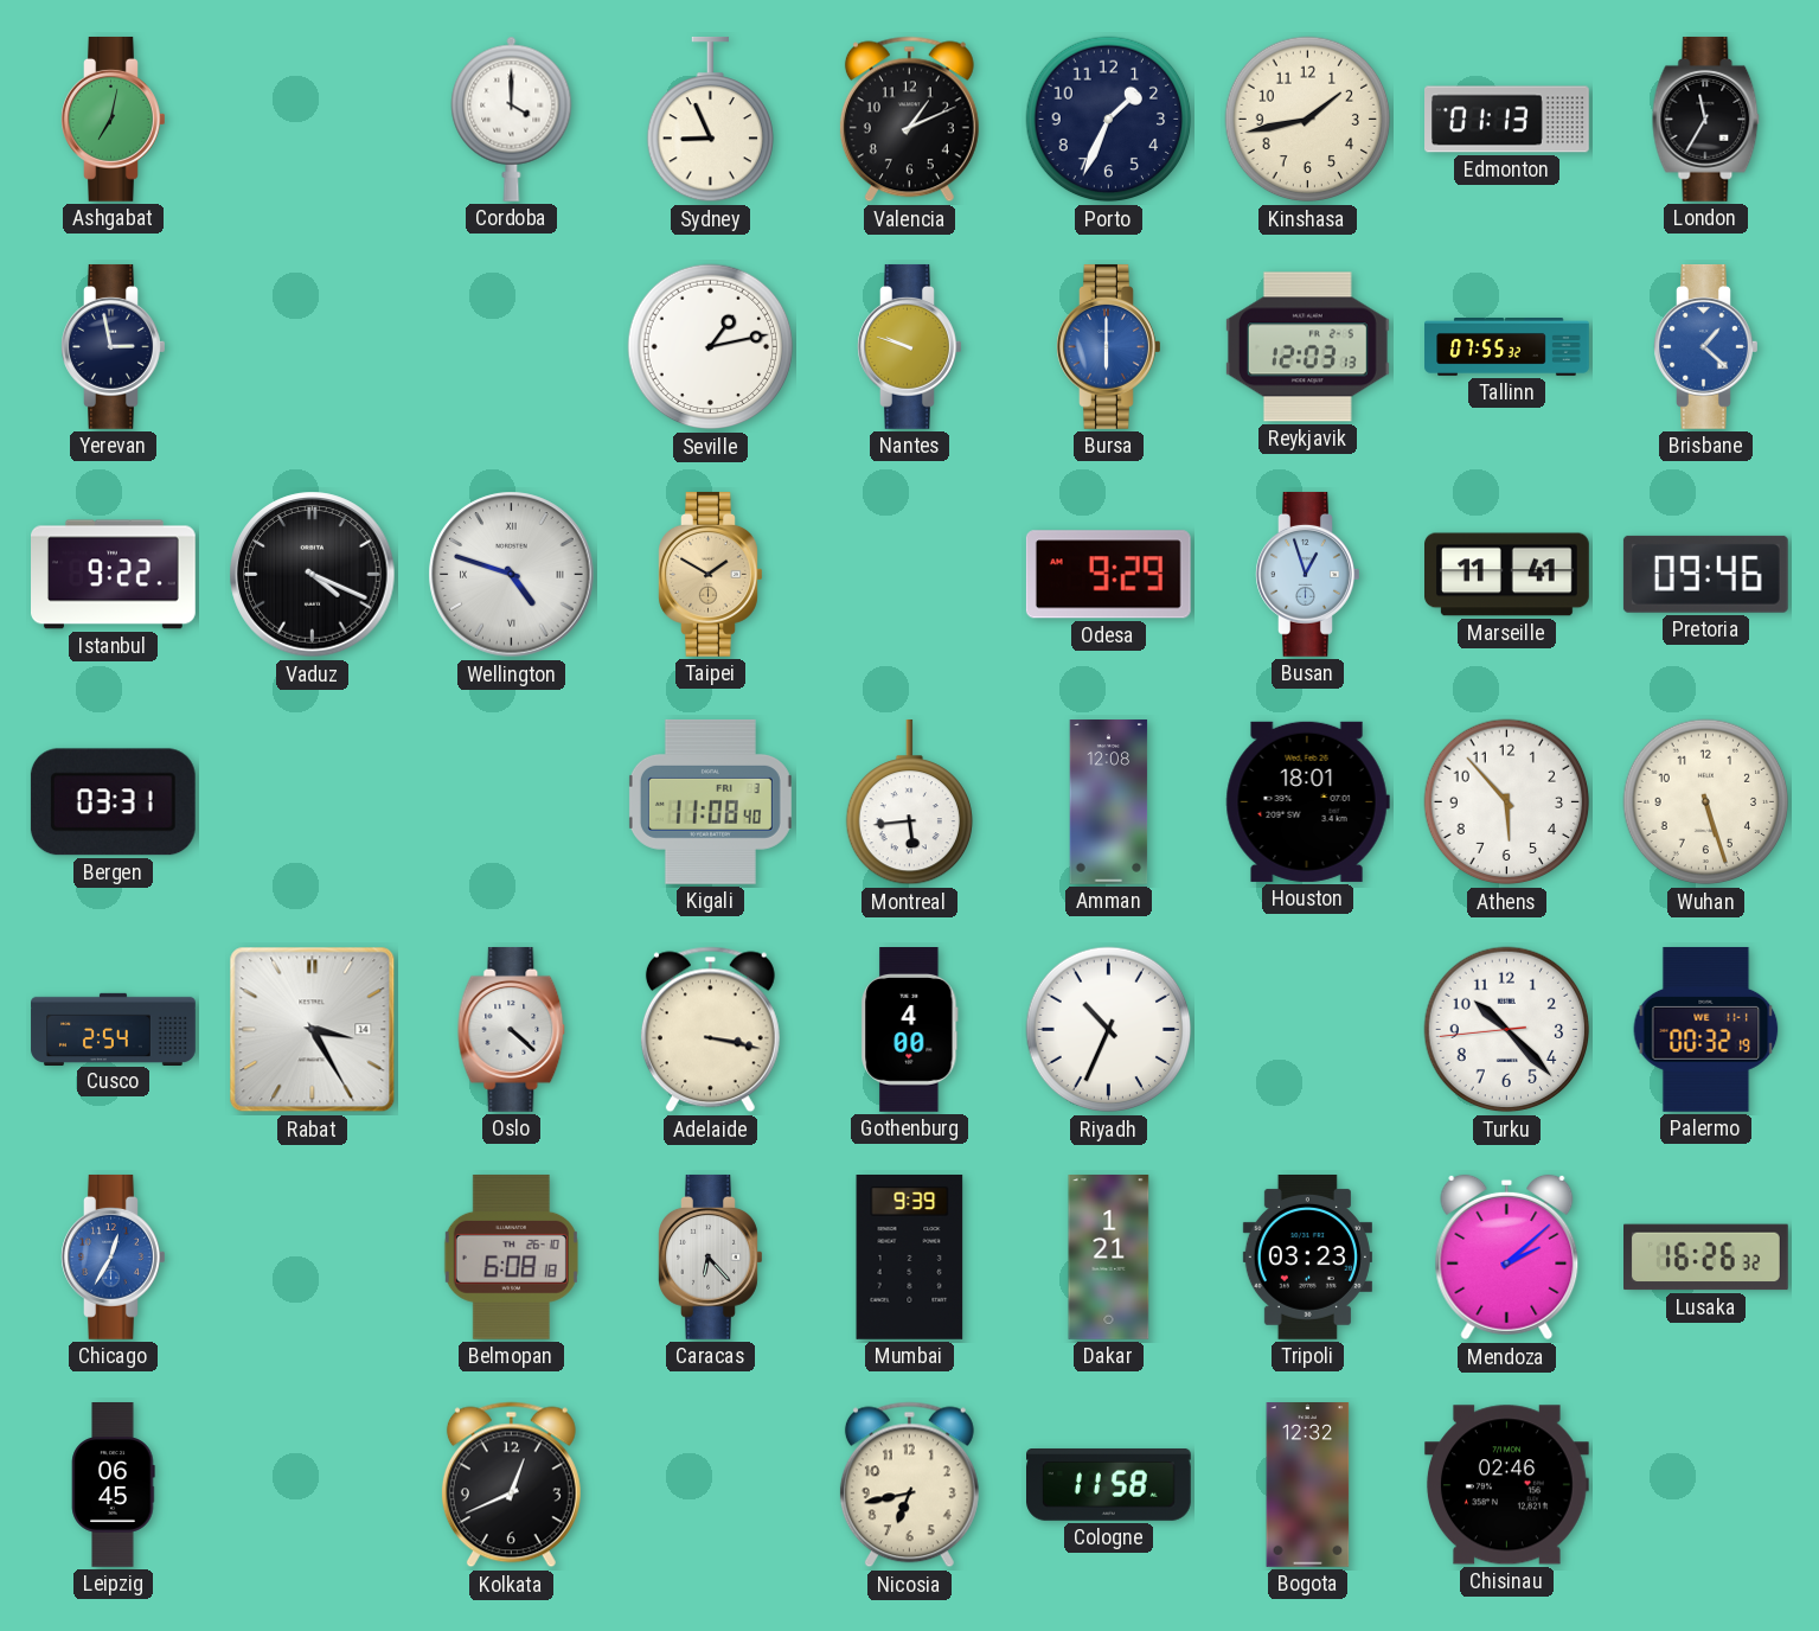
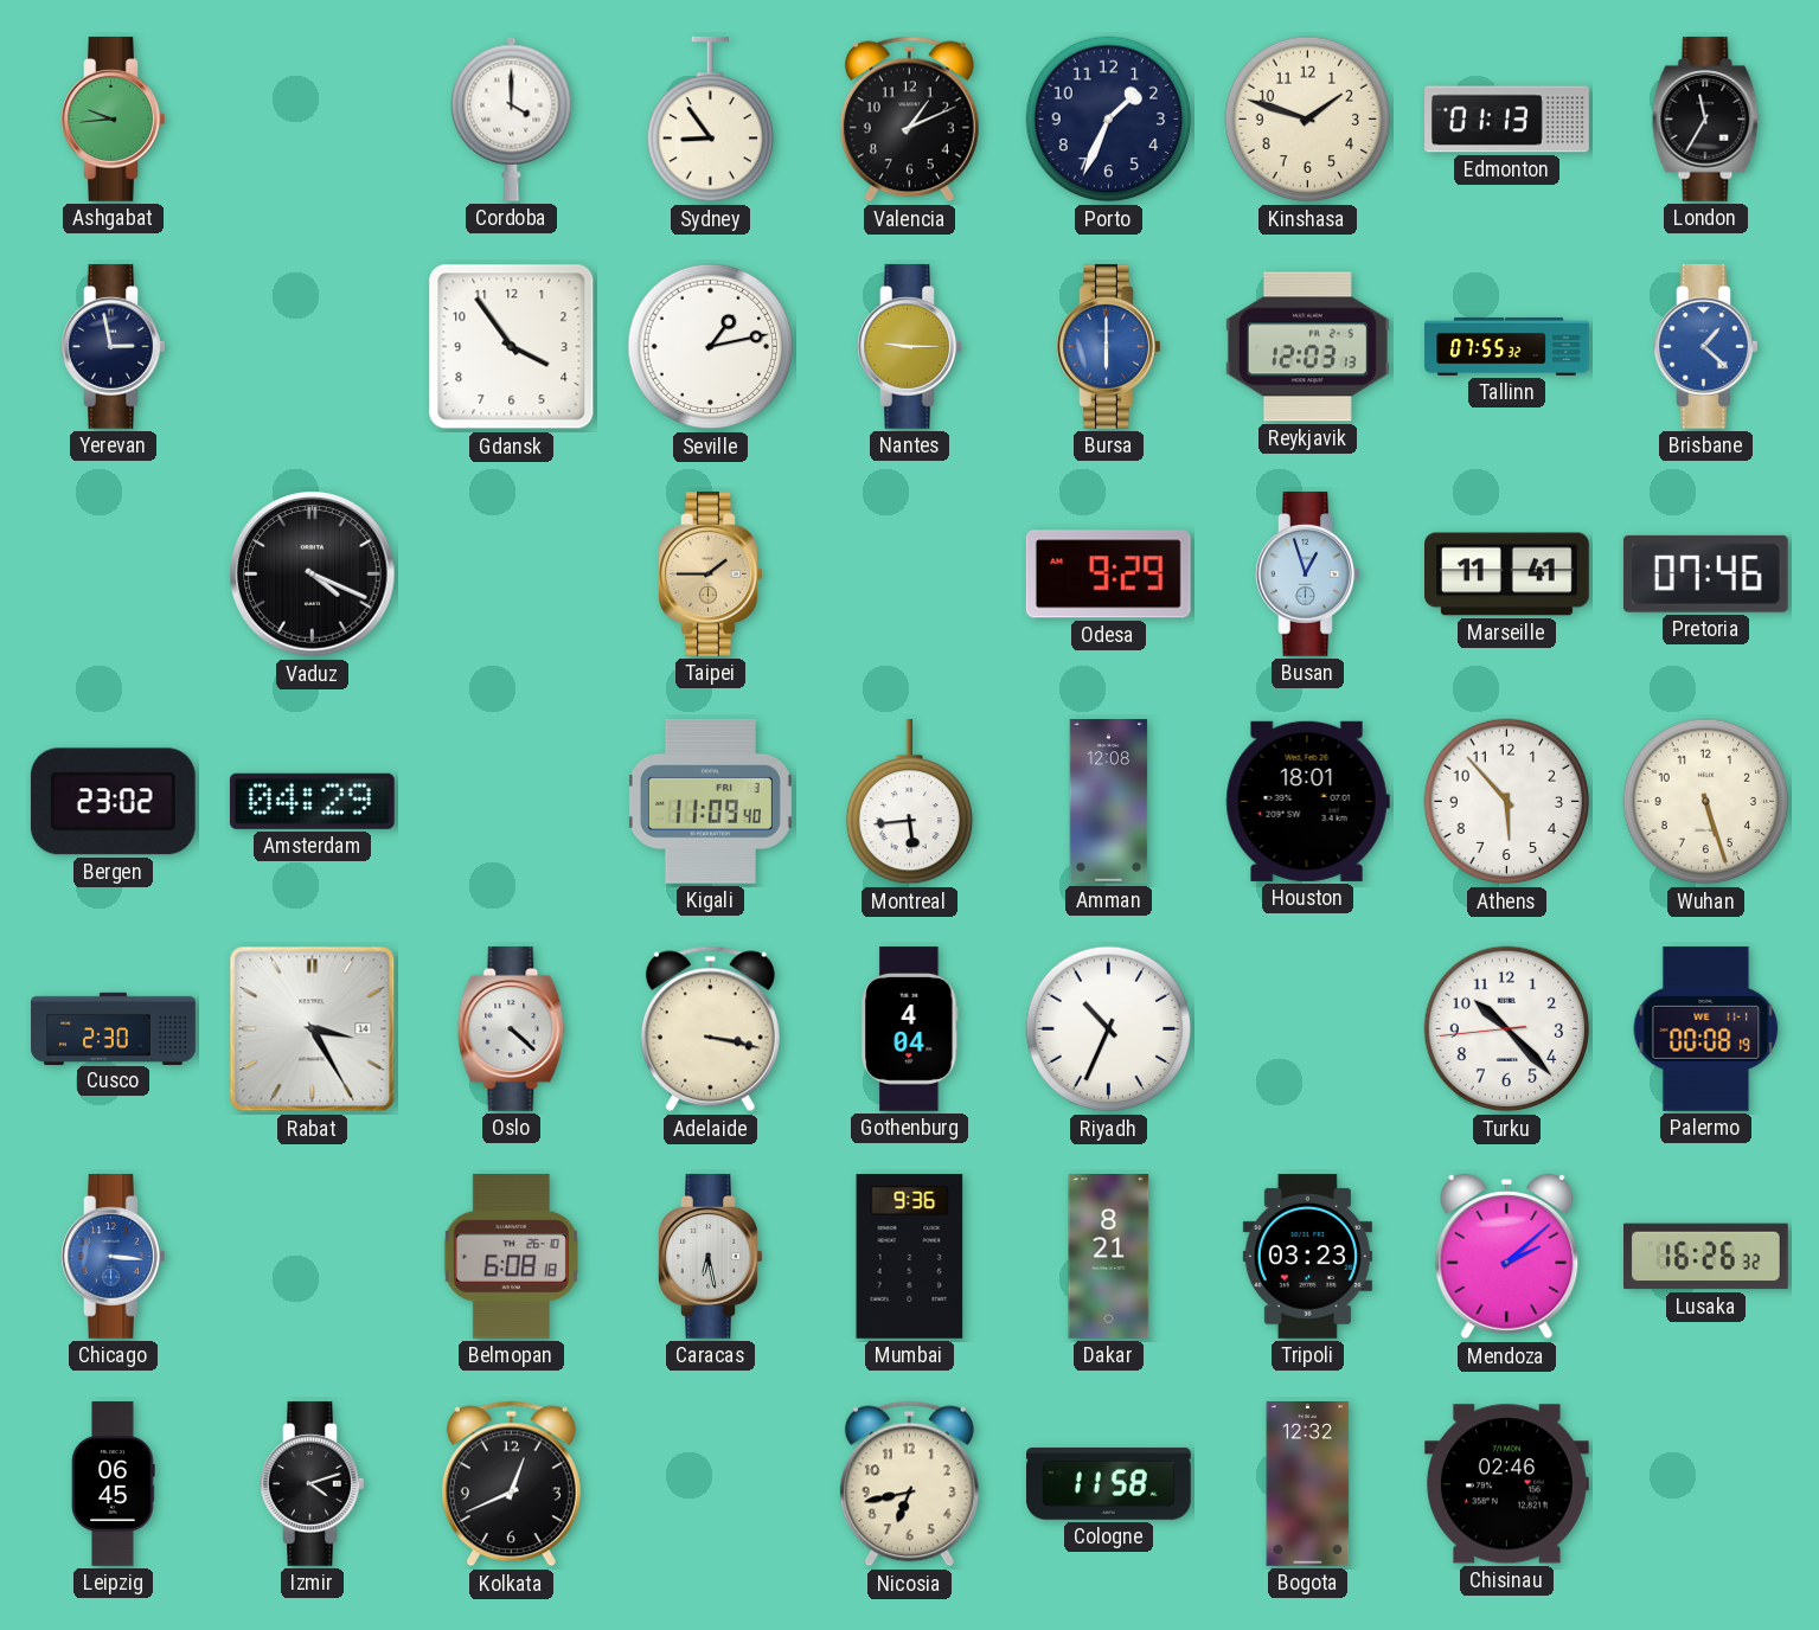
Ashgabat: 7:02 -> 9:44 (114, 118)
Sydney: 8:56 -> 8:54 (710, 120)
Kinshasa: 1:43 -> 1:48 (1308, 120)
Gdansk: none -> 3:54 (512, 347)
Nantes: 9:48 -> 9:15 (910, 346)
Istanbul: 9:22 -> none (114, 575)
Wellington: 4:48 -> none (512, 575)
Taipei: 1:50 -> 1:45 (711, 573)
Pretoria: 09:46 -> 07:46 (1705, 573)
Bergen: 03:31 -> 23:02 (113, 802)
Amsterdam: none -> 04:29 (312, 801)
Kigali: 11:08 -> 11:09 (710, 802)
Cusco: 2:54 -> 2:30 (114, 1028)
Gothenburg: 4:00 -> 4:04 (910, 1029)
Palermo: 00:32 -> 00:08 (1706, 1028)
Chicago: 12:35 -> 3:16 (114, 1256)
Caracas: 6:23 -> 6:28 (711, 1256)
Mumbai: 9:39 -> 9:36 (910, 1257)
Dakar: 1:21 -> 8:21 (1109, 1257)
Izmir: none -> 4:12 (313, 1483)
